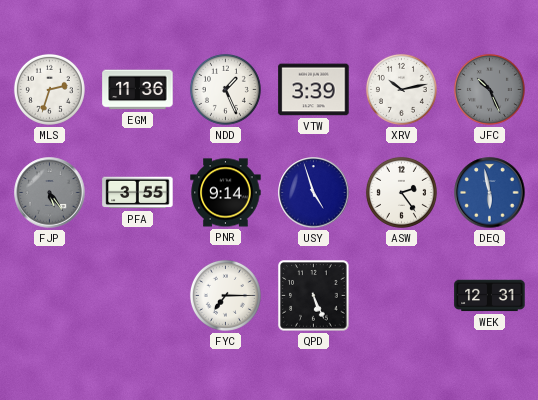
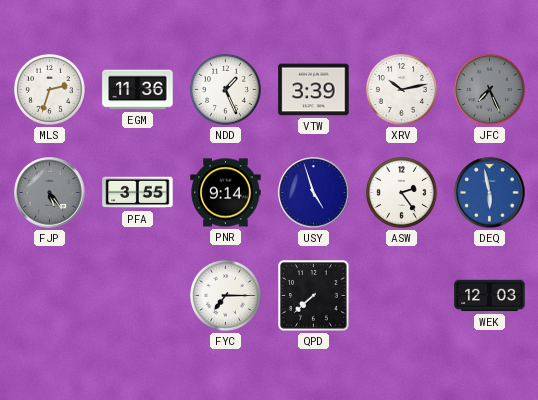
JFC: 10:26 -> 7:26 (489, 89)
QPD: 5:26 -> 7:38 (314, 296)
WEK: 12:31 -> 12:03 (490, 296)
